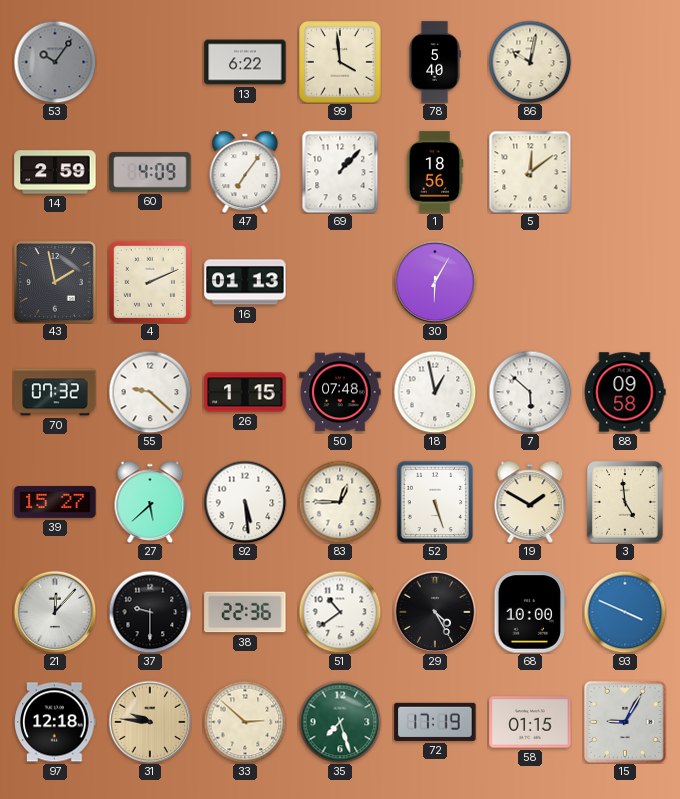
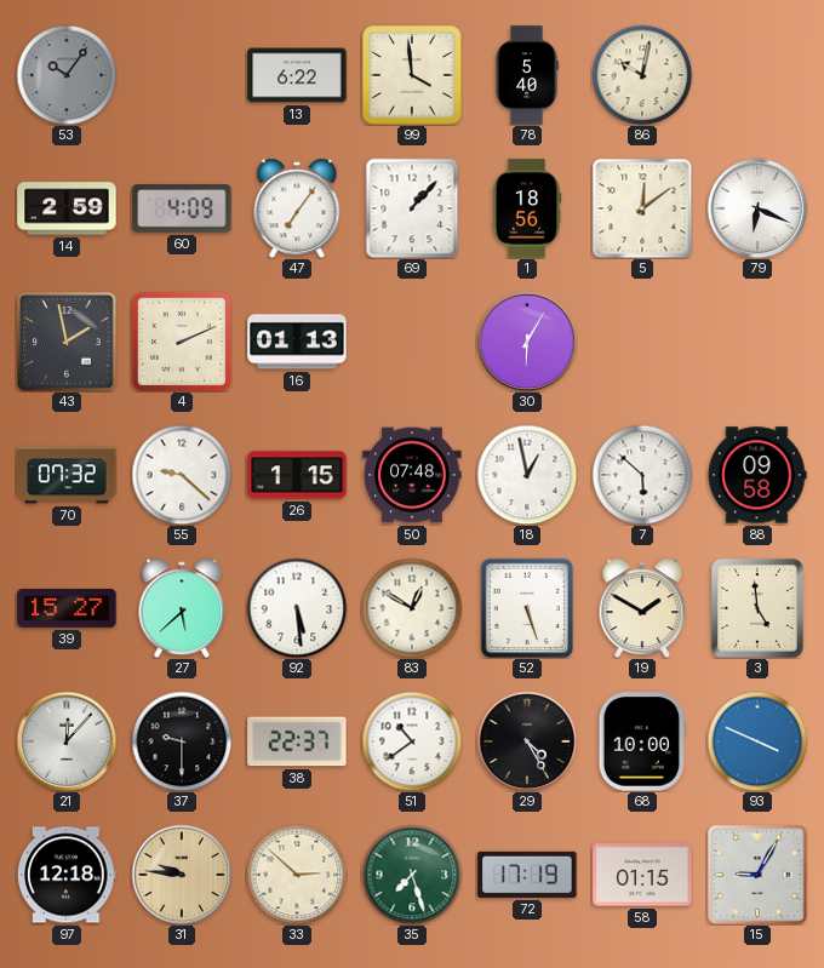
79: none -> 6:19 (757, 208)
83: 12:45 -> 12:50 (412, 608)
38: 22:36 -> 22:37 (297, 741)
